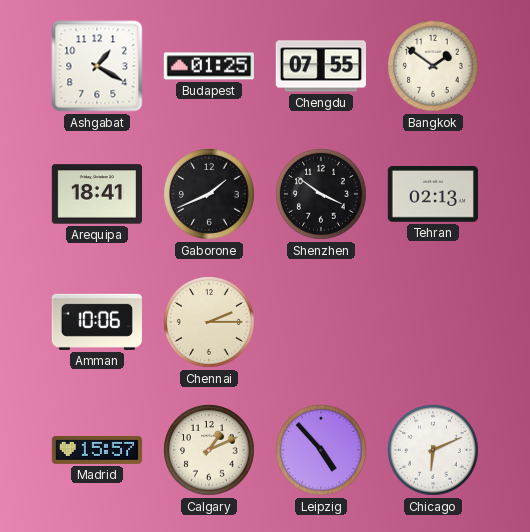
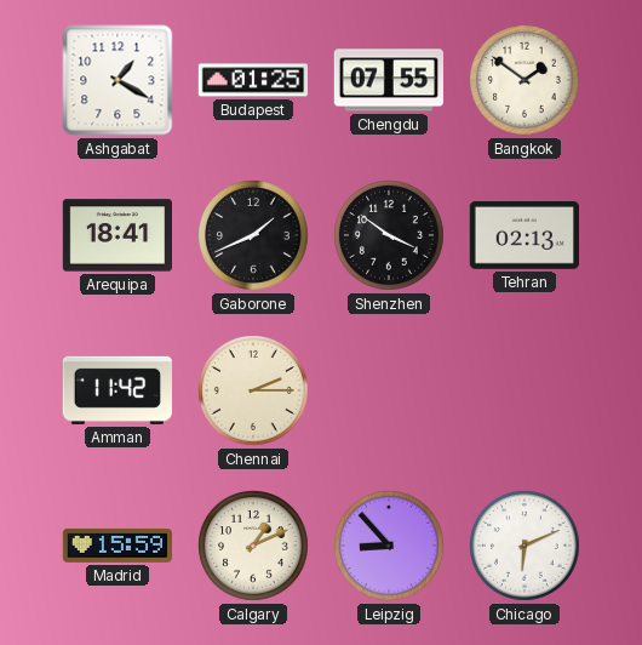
Amman: 10:06 -> 11:42 (117, 390)
Madrid: 15:57 -> 15:59 (116, 546)
Leipzig: 4:53 -> 8:53 (390, 547)
